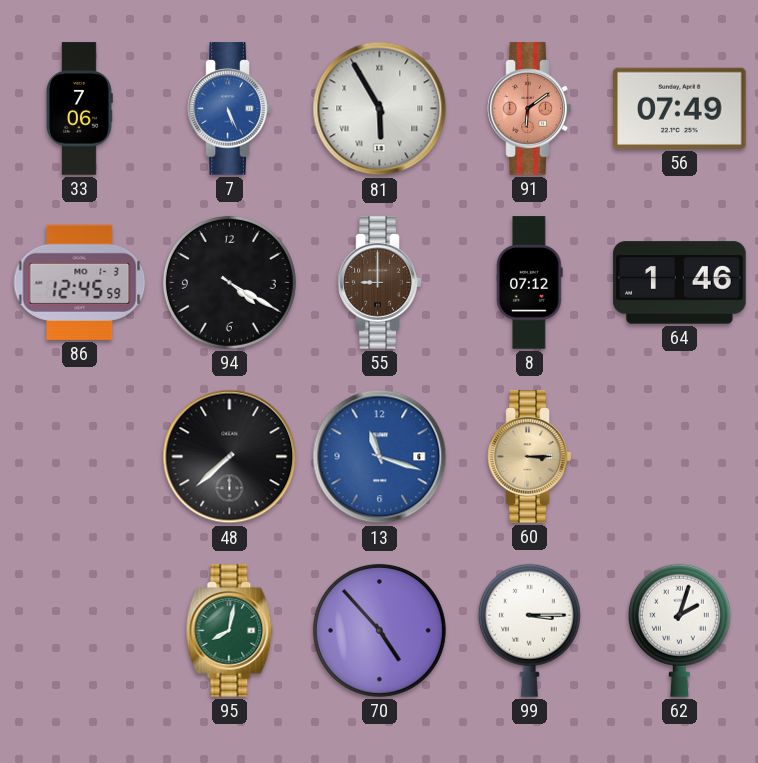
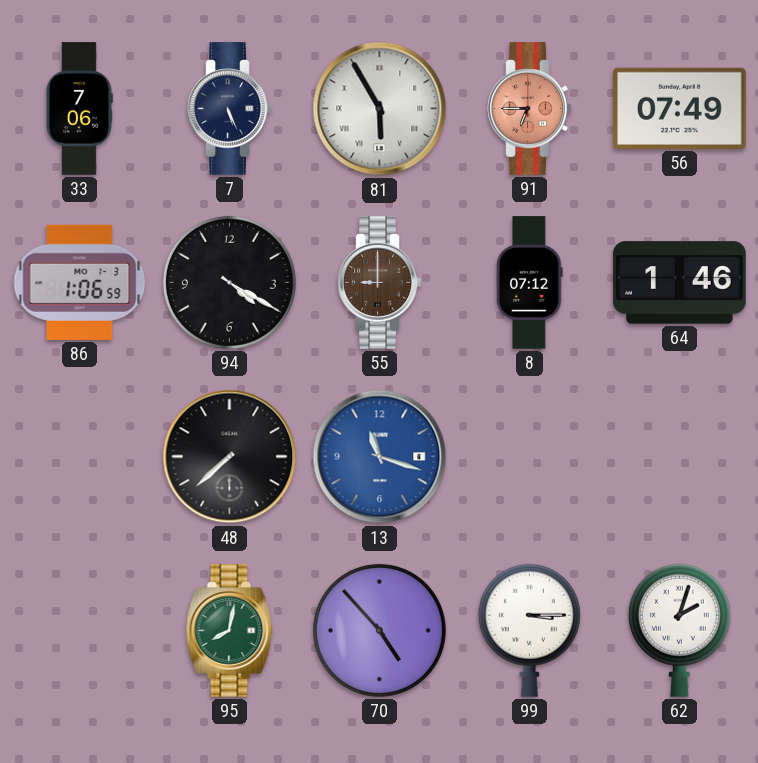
7 dial: blue -> navy (230, 109)
91: 6:09 -> 6:45 (530, 109)
86: 12:45 -> 1:06 (80, 282)
60: 3:15 -> none (530, 457)
